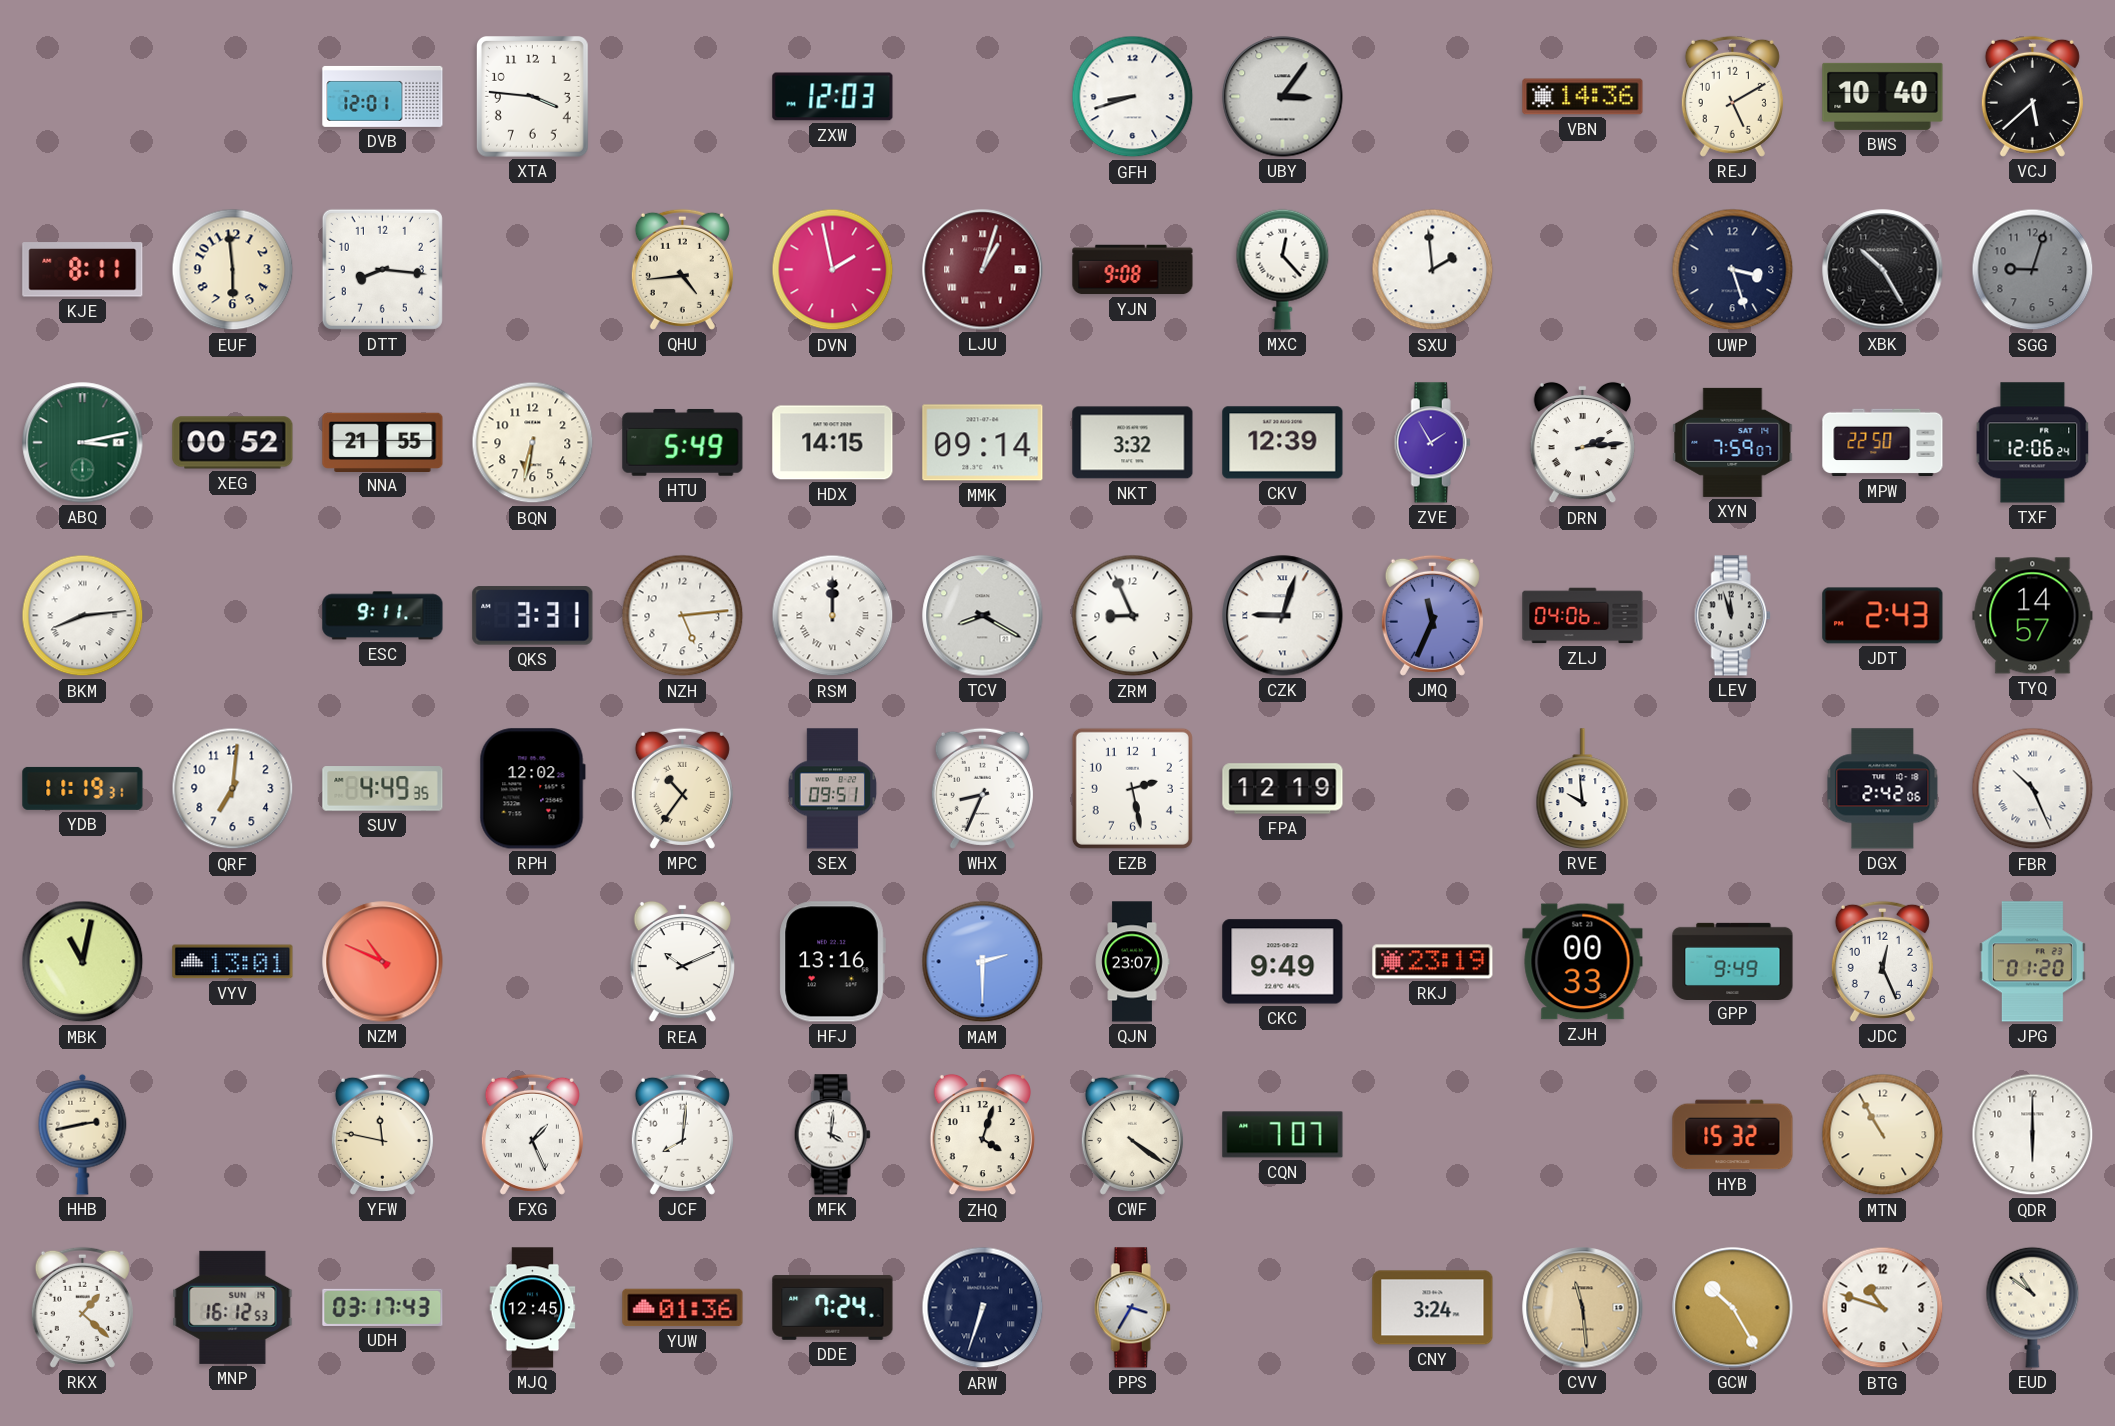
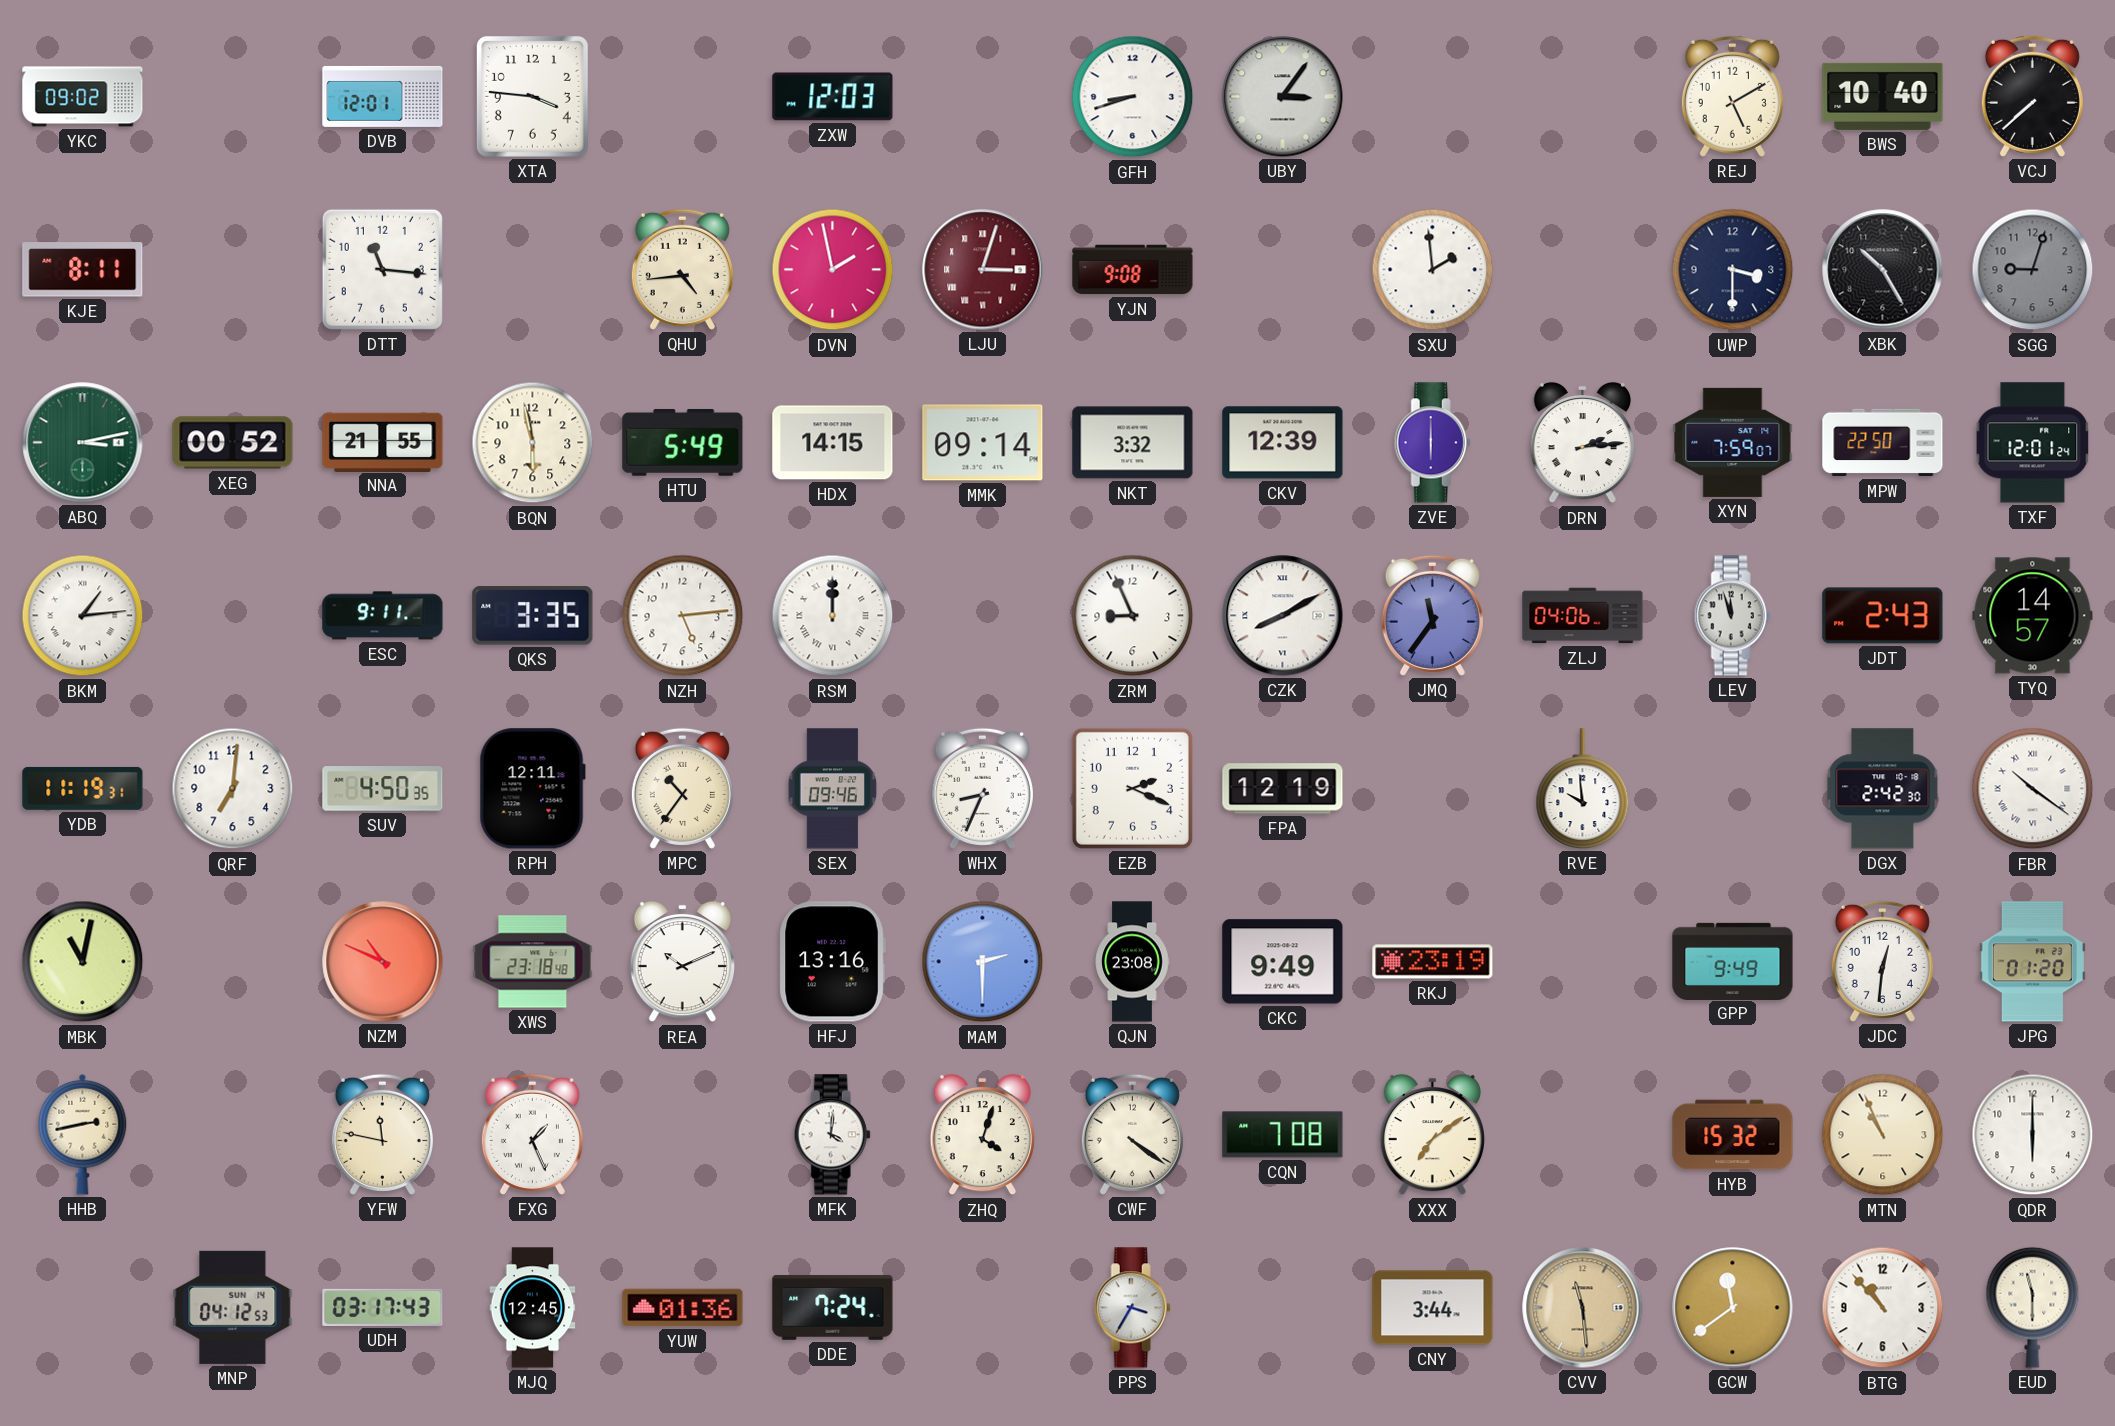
YKC: none -> 09:02 (83, 97)
VBN: 14:36 -> none (1583, 97)
VCJ: 5:38 -> 7:38 (2032, 96)
EUF: 5:59 -> none (233, 270)
DTT: 8:16 -> 11:16 (382, 269)
LJU: 1:03 -> 3:03 (983, 270)
MXC: 12:23 -> none (1283, 269)
UWP: 3:27 -> 3:30 (1733, 270)
BQN: 6:32 -> 5:58 (533, 443)
ZVE: 1:55 -> 6:00 (1432, 443)
TXF: 12:06 -> 12:01 (2033, 443)
BKM: 8:14 -> 1:14 (83, 616)
QKS: 3:31 -> 3:35 (533, 616)
TCV: 8:20 -> none (983, 616)
CZK: 9:03 -> 8:10 (1283, 616)
JMQ: 11:34 -> 11:36 (1432, 615)
SUV: 4:49 -> 4:50 (383, 789)
RPH: 12:02 -> 12:11 (532, 789)
SEX: 09:51 -> 09:46 (833, 789)
EZB: 2:28 -> 2:19 (1132, 788)
DGX: 2:42:06 -> 2:42:30 (1883, 789)
FBR: 10:26 -> 10:21 (2033, 789)
VYV: 13:01 -> none (233, 962)
XWS: none -> 23:18 (533, 962)
QJN: 23:07 -> 23:08 (1132, 962)
ZJH: 00:33 -> none (1583, 962)
JDC: 12:26 -> 12:31 (1882, 961)
JCF: 8:01 -> none (682, 1134)
CQN: 7:07 -> 7:08 (1283, 1135)
XXX: none -> 7:09 (1432, 1135)
MTN: 10:55 -> 10:56 (1883, 1135)
RKX: 1:22 -> none (82, 1307)
MNP: 16:12 -> 04:12 (233, 1307)
ARW: 6:33 -> none (983, 1308)
CNY: 3:24 -> 3:44 (1433, 1308)
GCW: 10:25 -> 11:39 (1733, 1308)
BTG: 10:48 -> 10:53 (1883, 1308)
EUD: 10:51 -> 11:30 (2033, 1307)
